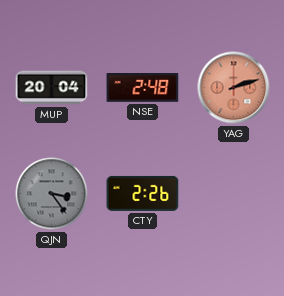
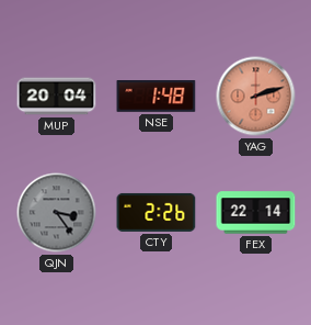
NSE: 2:48 -> 1:48 (157, 97)
FEX: none -> 22:14 (256, 213)
